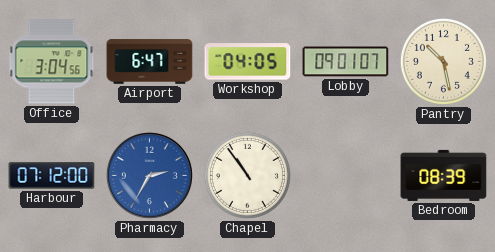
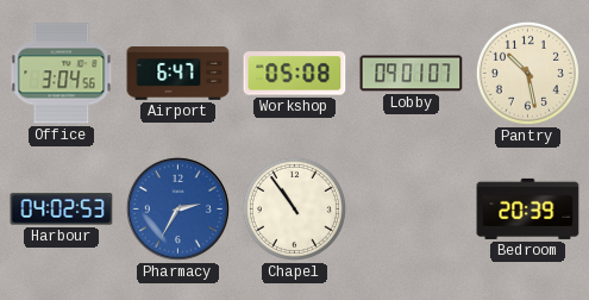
Workshop: 04:05 -> 05:08 (295, 74)
Harbour: 07:12 -> 04:02 (62, 210)
Bedroom: 08:39 -> 20:39 (528, 208)
